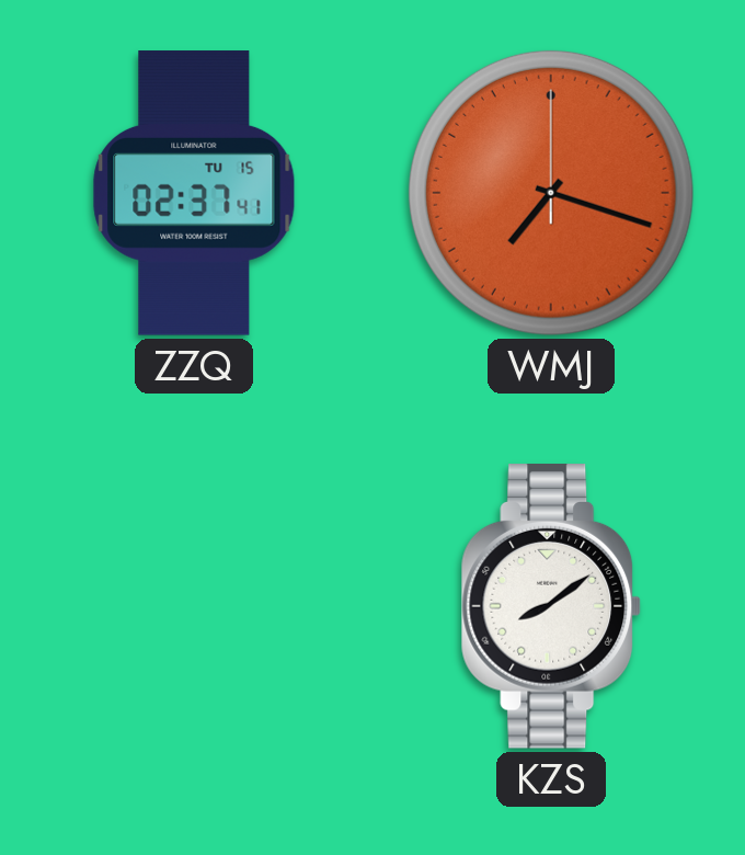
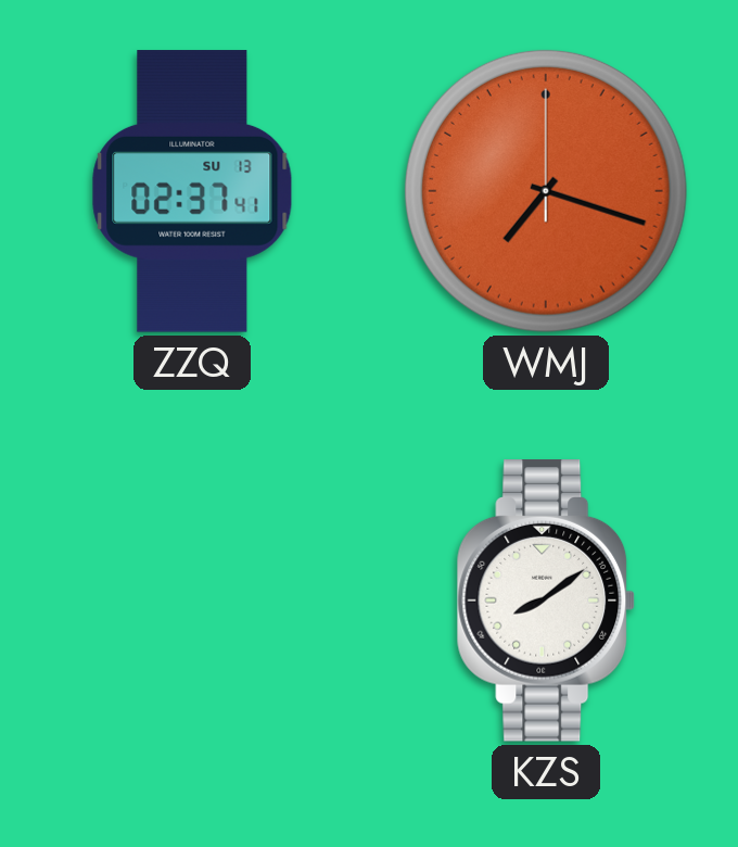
ZZQ date: TU 15 -> SU 13 (192, 191)
